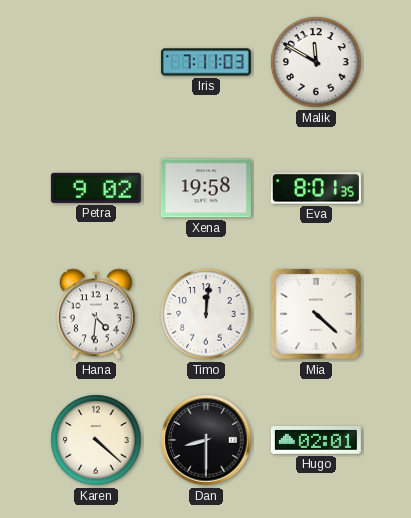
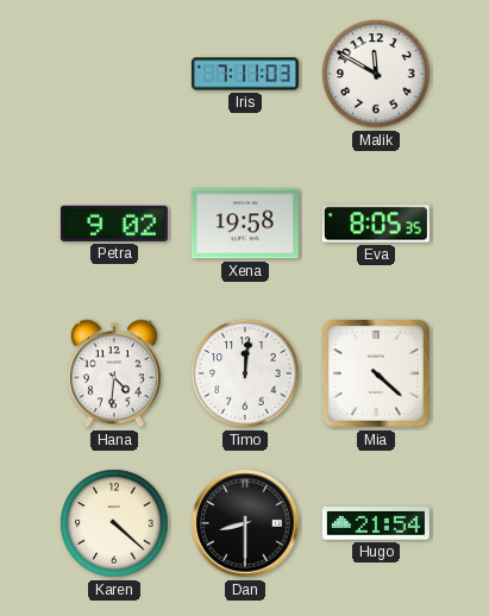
Eva: 8:01 -> 8:05 (376, 224)
Hugo: 02:01 -> 21:54 (376, 524)
